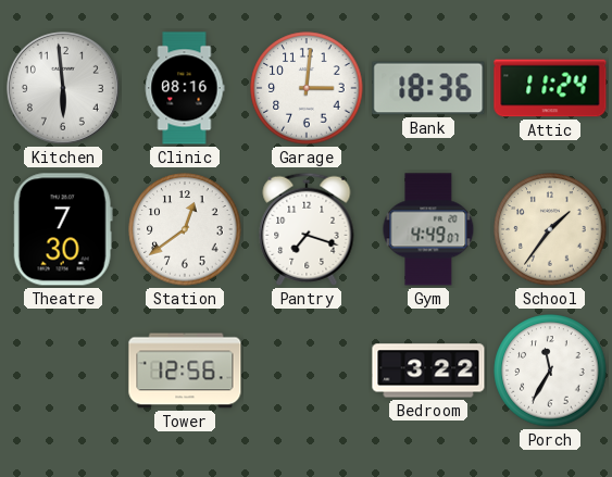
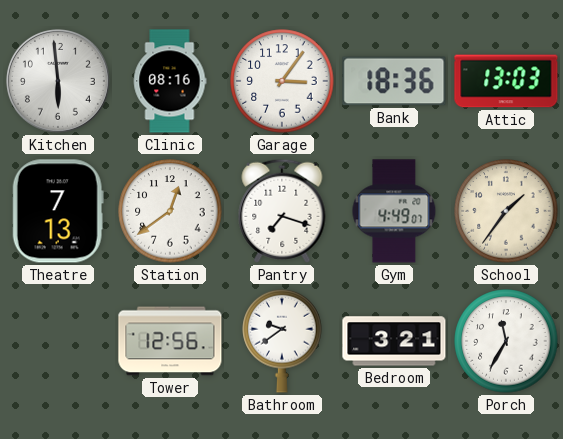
Garage: 3:01 -> 3:06 (282, 81)
Attic: 11:24 -> 13:03 (506, 81)
Theatre: 7:30 -> 7:13 (58, 211)
Bathroom: none -> 9:39 (282, 341)
Bedroom: 3:22 -> 3:21 (394, 341)
